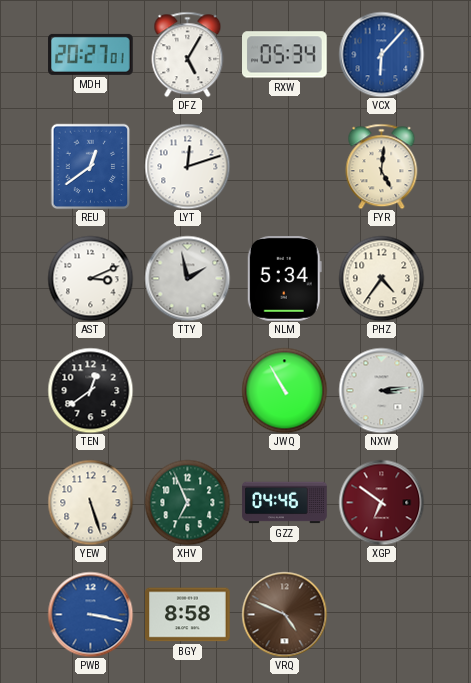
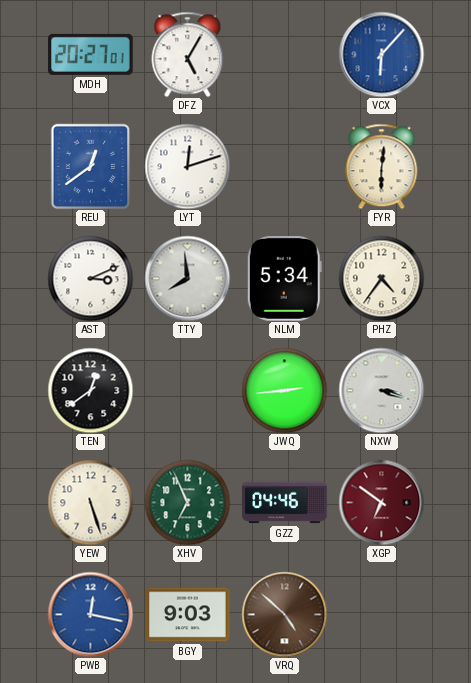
RXW: 05:34 -> none (285, 55)
FYR: 5:01 -> 6:01 (382, 166)
TTY: 1:58 -> 7:59 (187, 278)
JWQ: 10:55 -> 2:44 (284, 390)
NXW: 3:14 -> 3:18 (381, 390)
PWB: 3:17 -> 12:17 (90, 614)
BGY: 8:58 -> 9:03 (188, 615)
VRQ: 4:49 -> 4:52 (284, 614)
